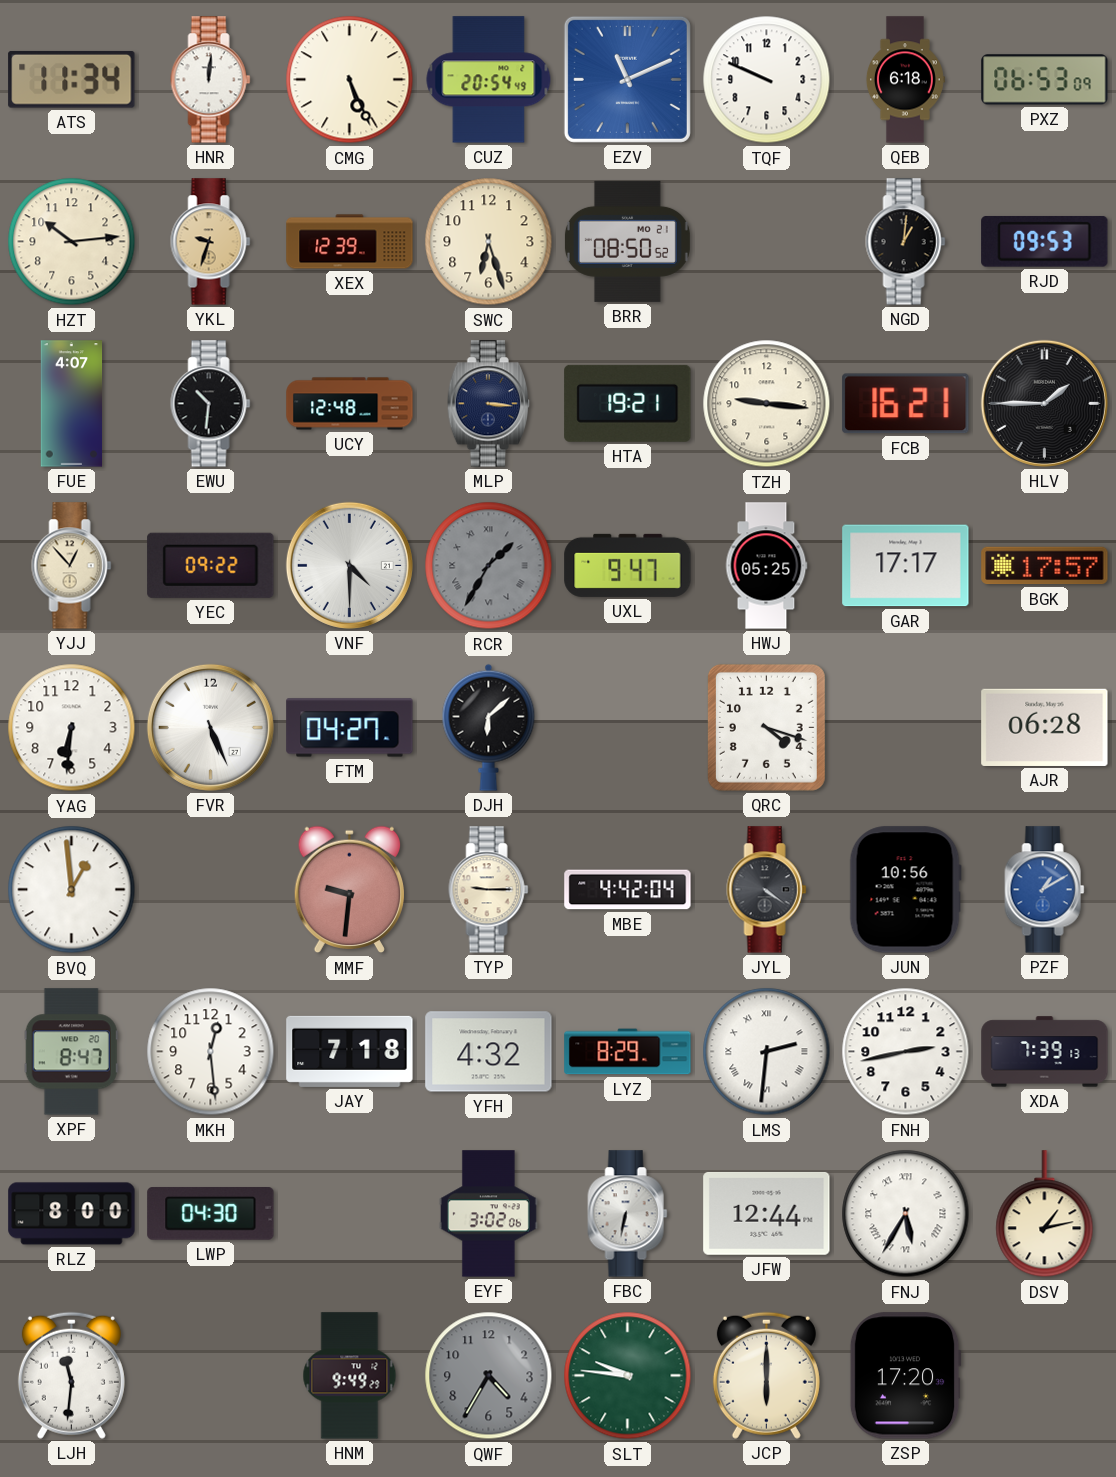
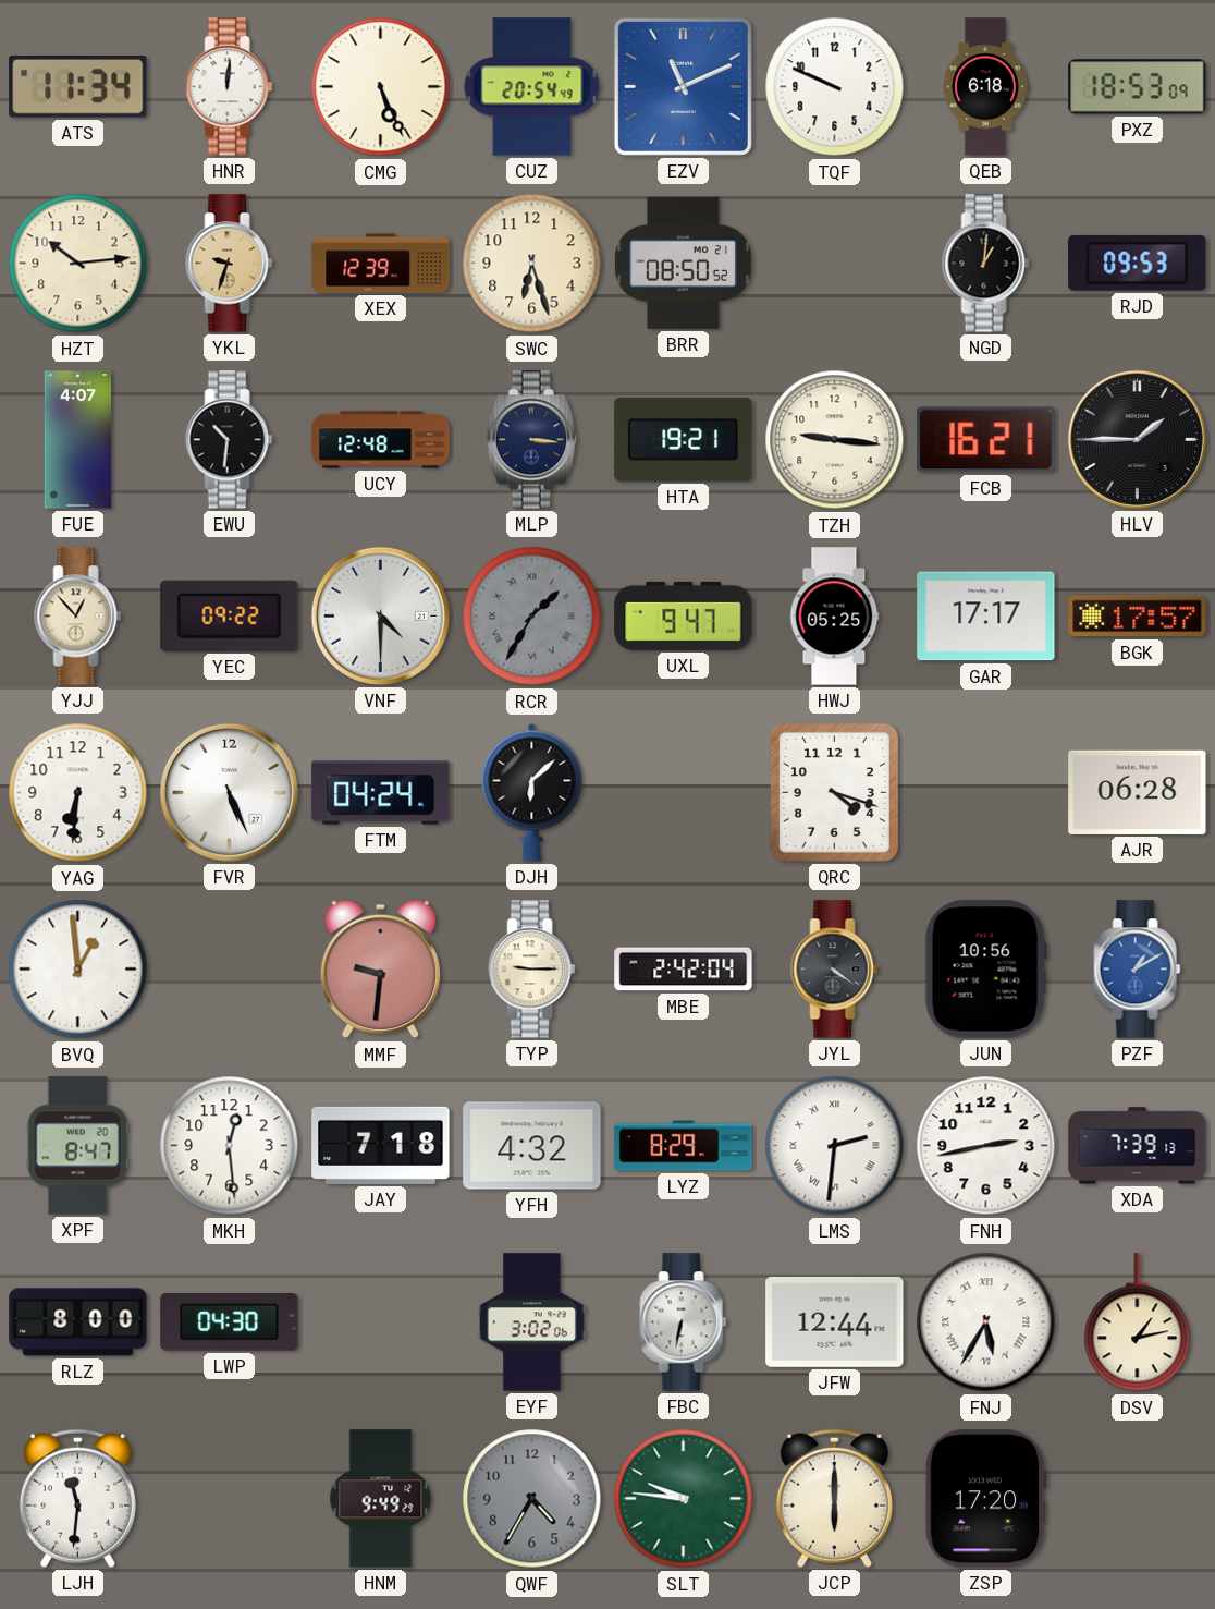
PXZ: 06:53 -> 18:53 (1138, 87)
FTM: 04:27 -> 04:24 (381, 793)
MBE: 4:42 -> 2:42 (684, 970)
